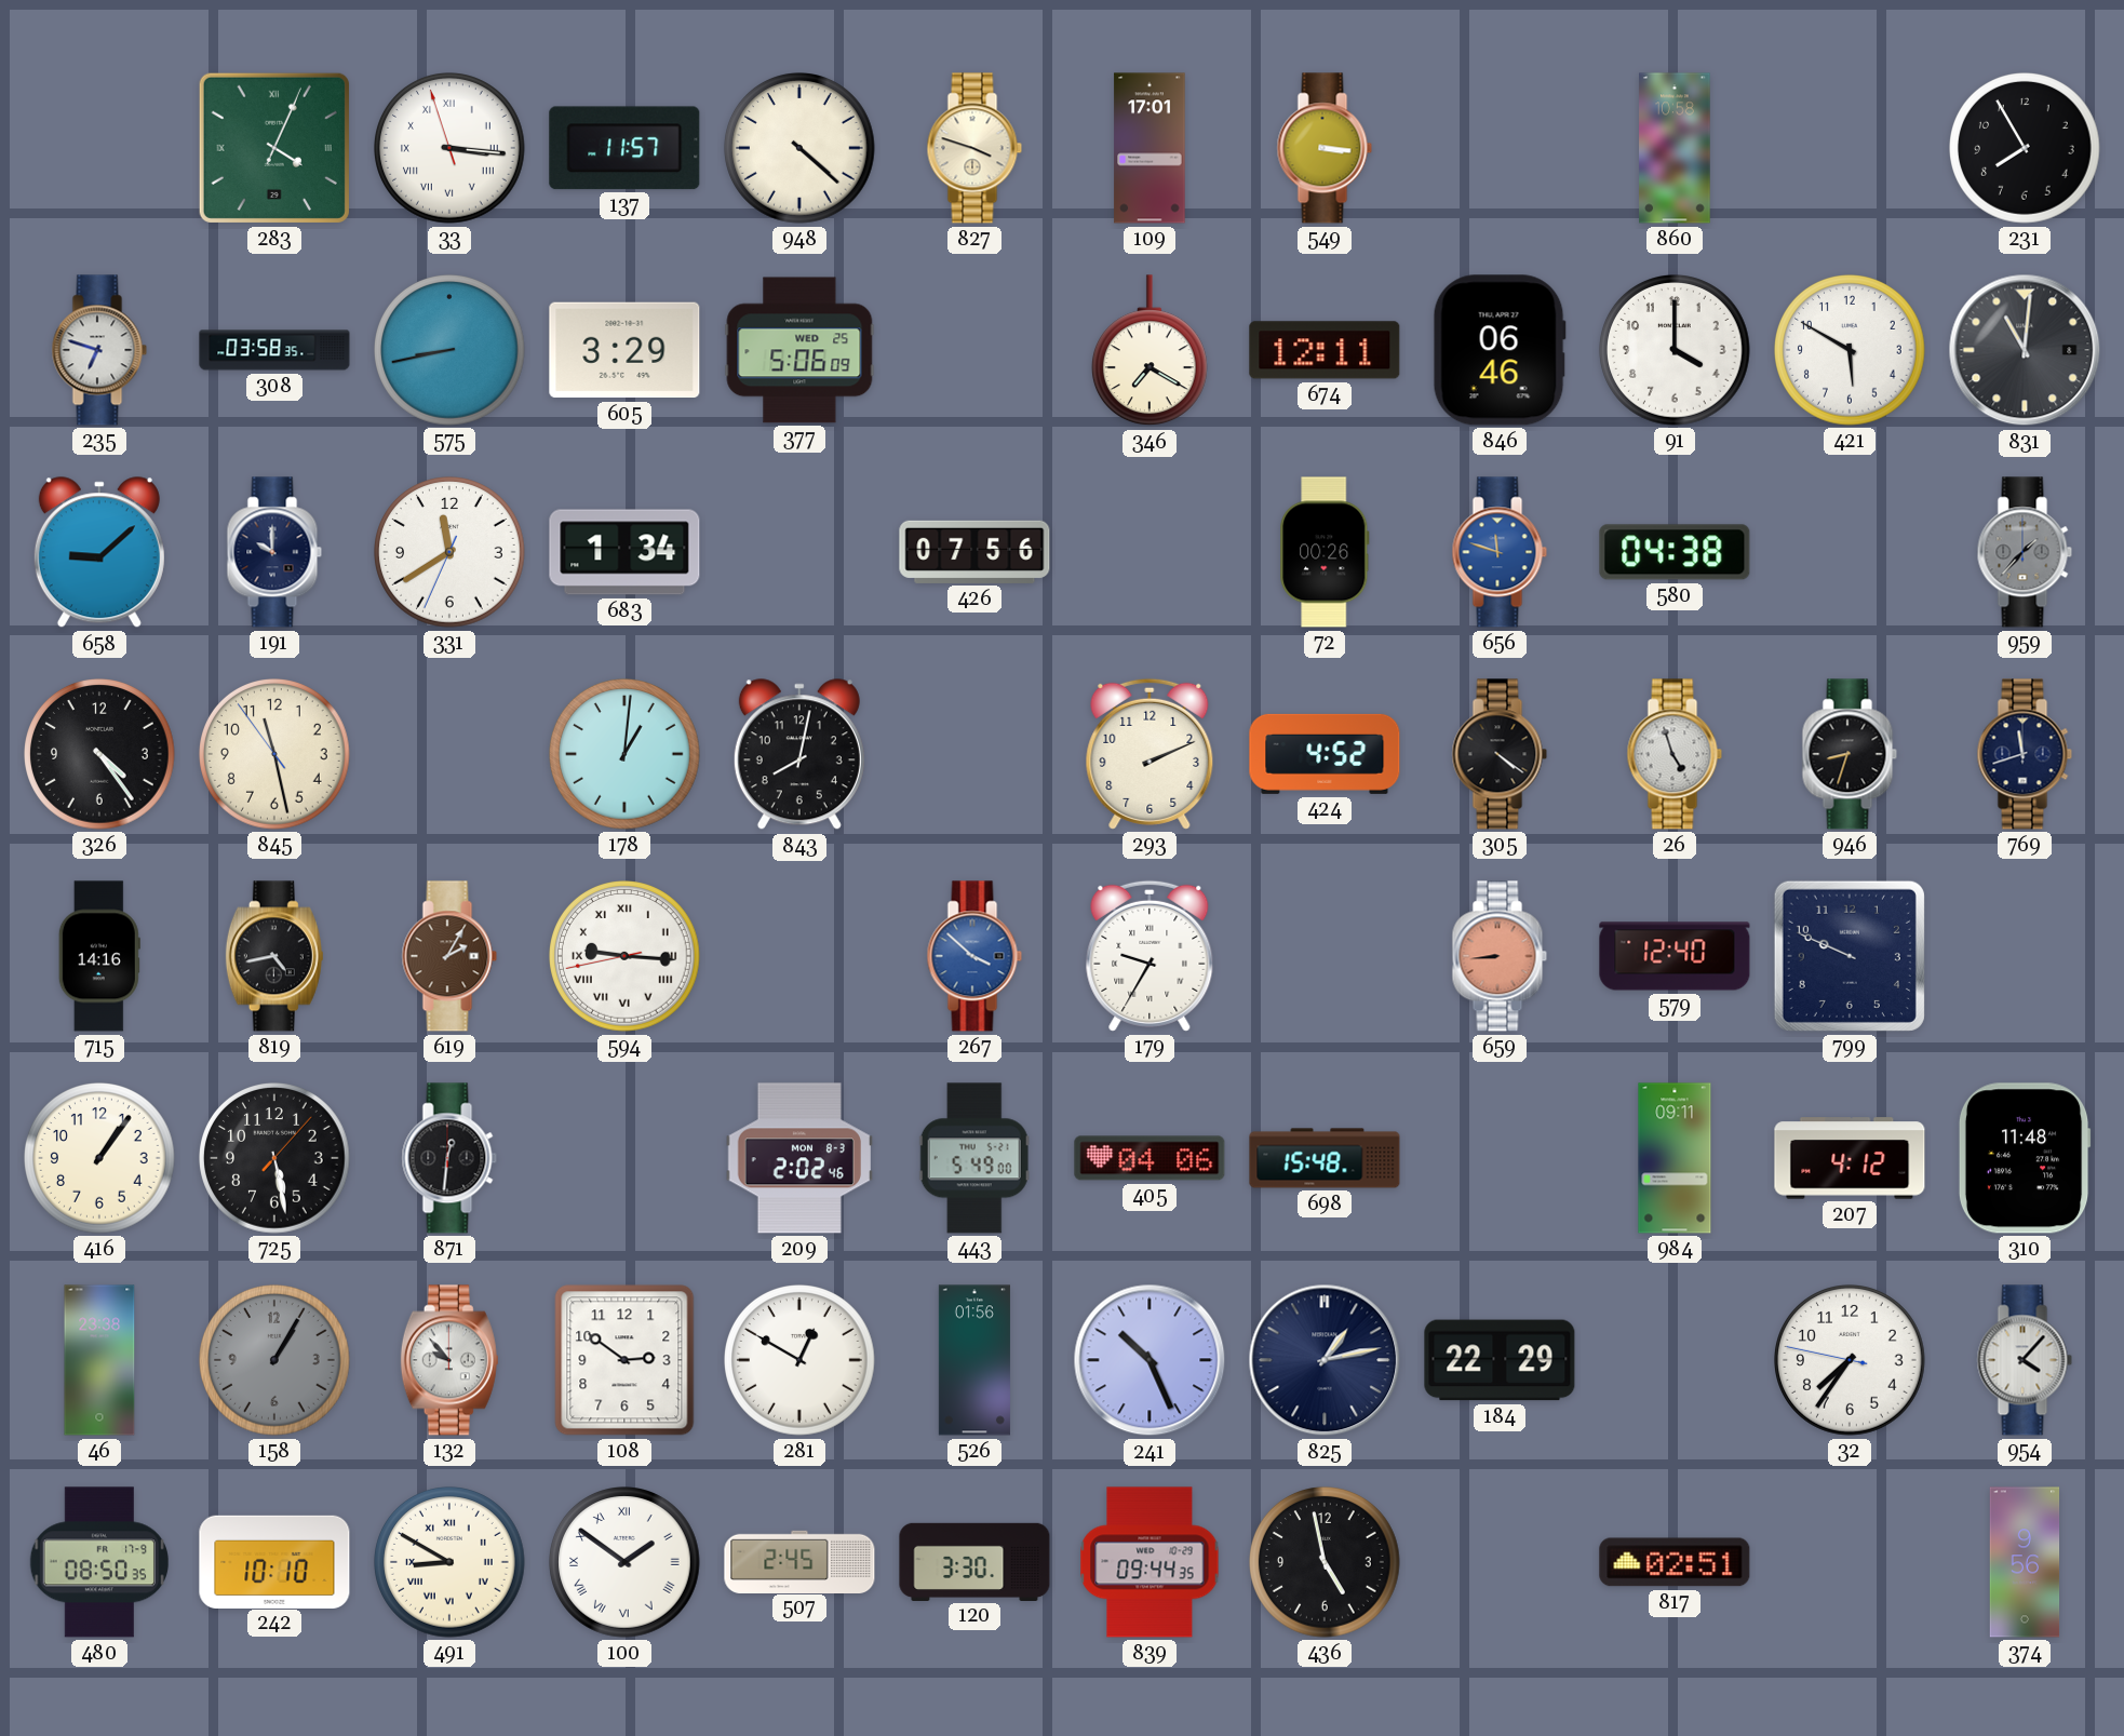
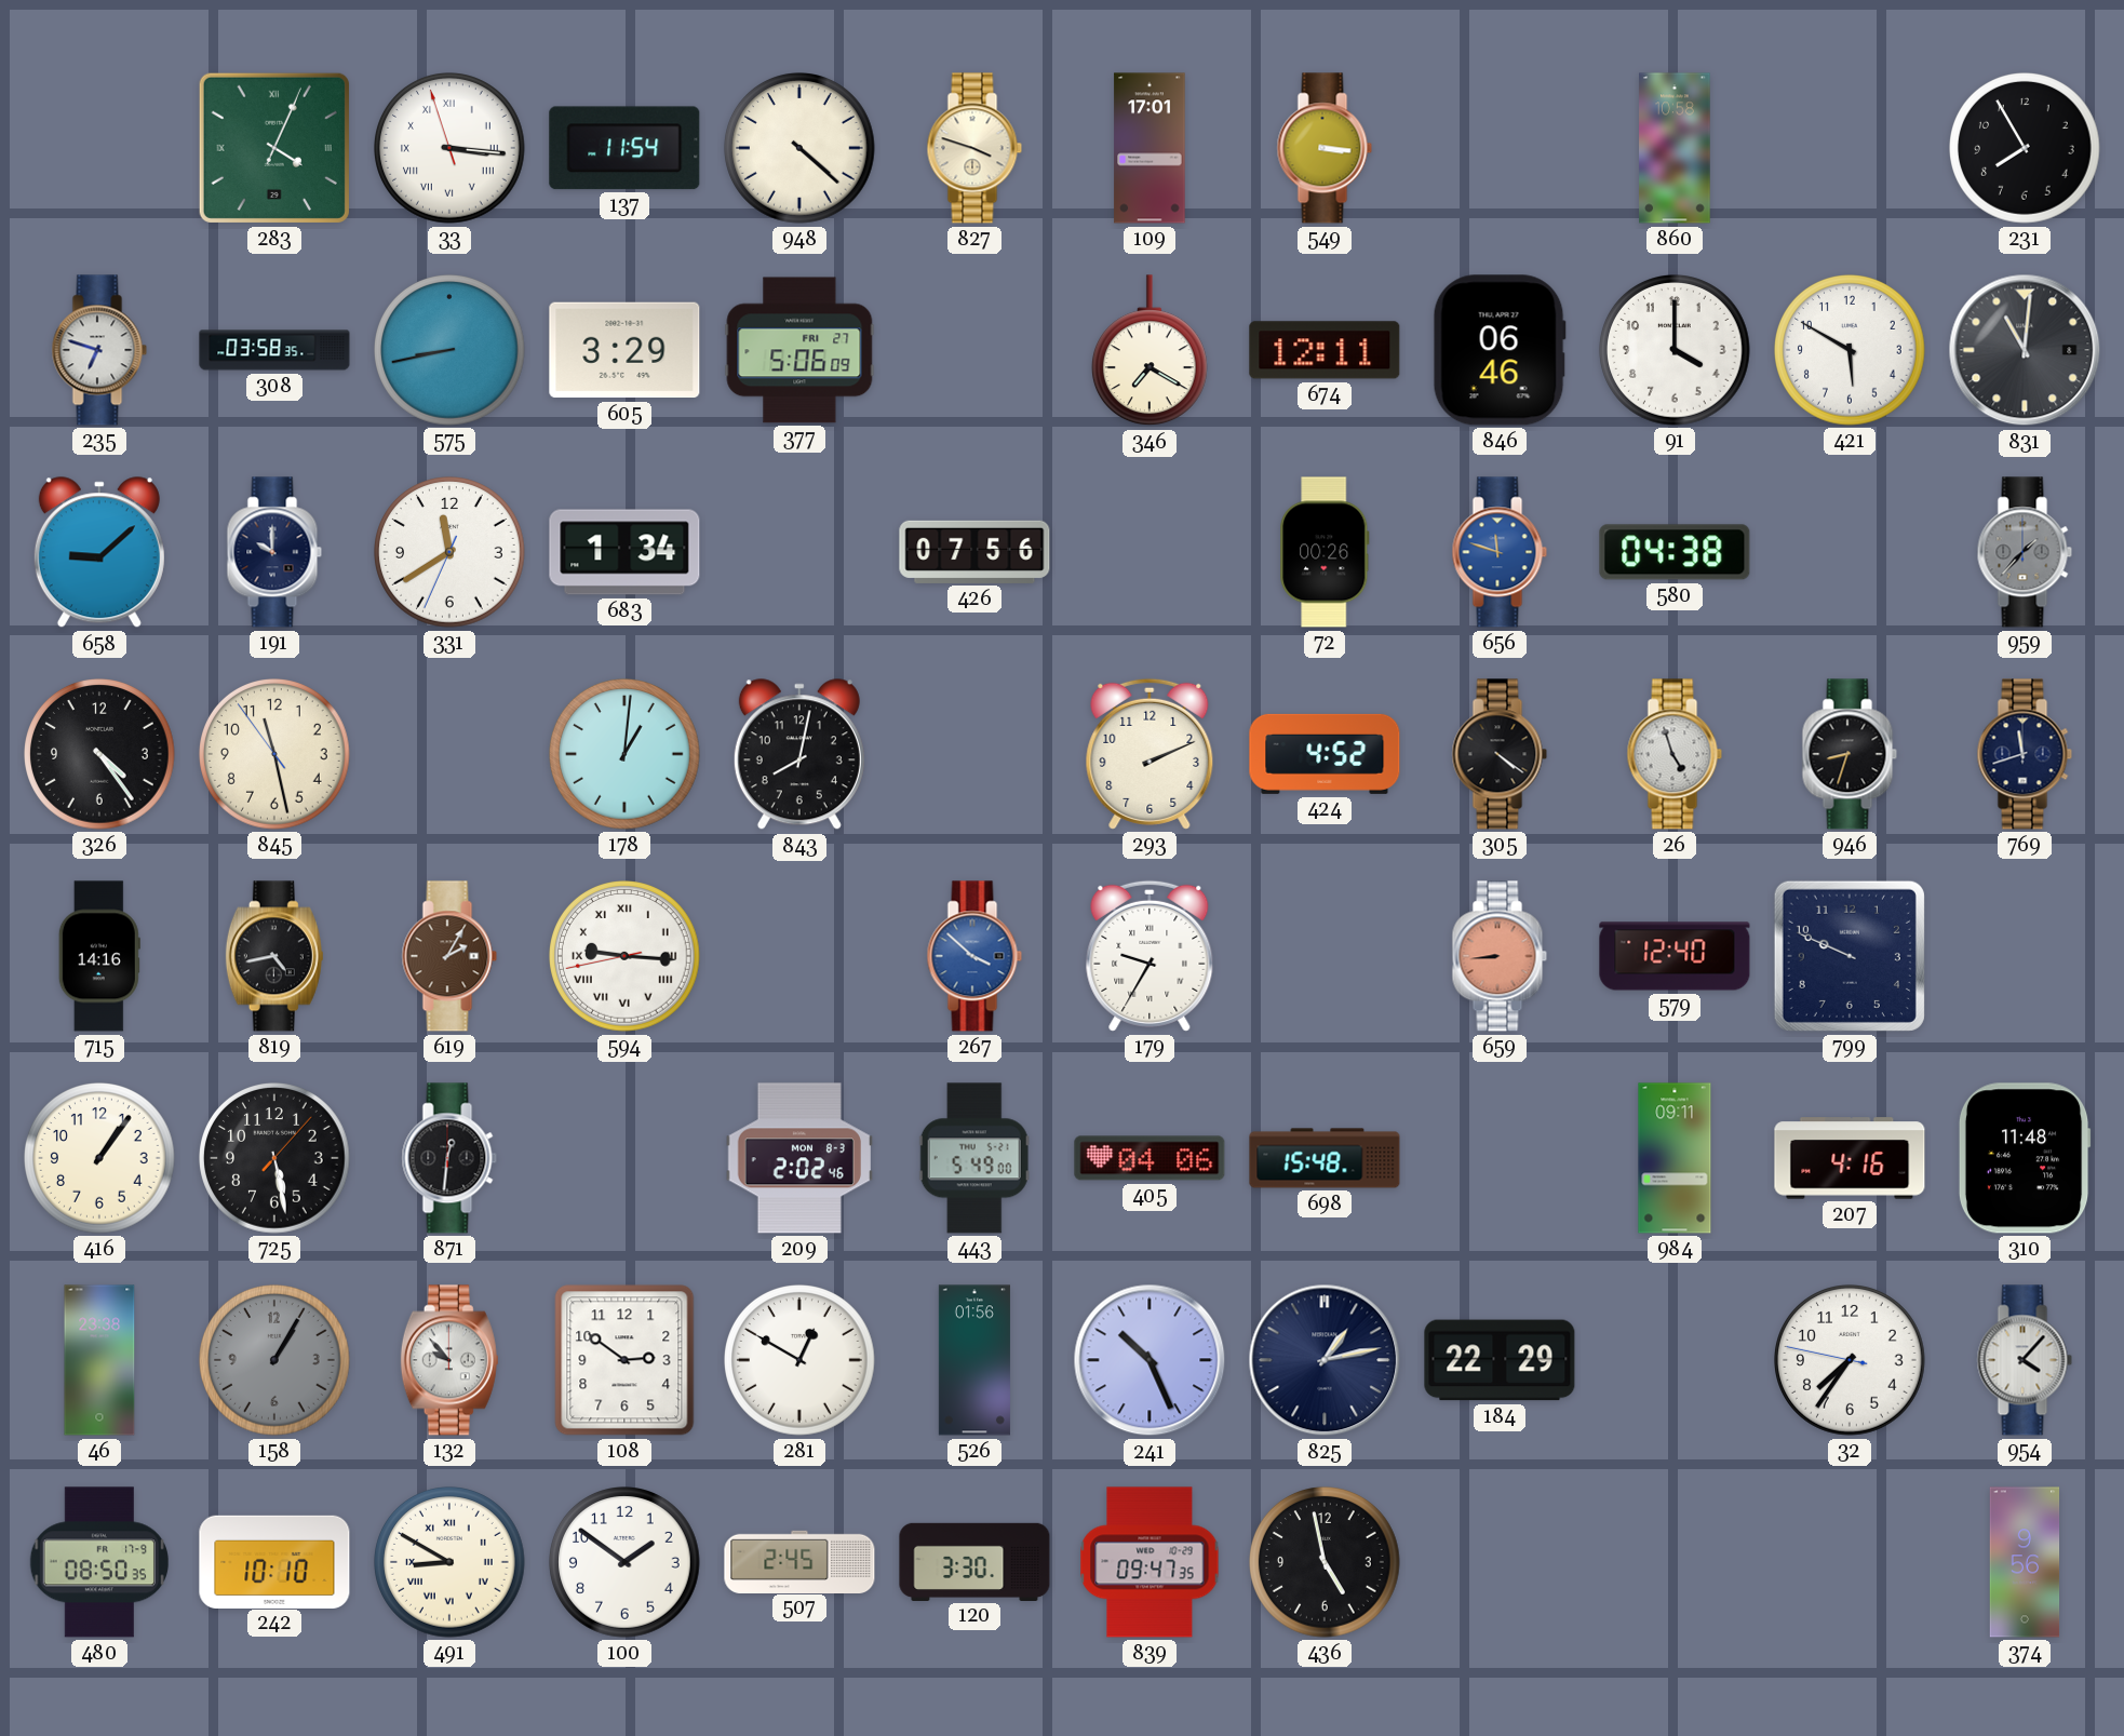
137: 11:57 -> 11:54 (624, 148)
377 date: WED 25 -> FRI 27 (799, 350)
207: 4:12 -> 4:16 (1850, 1158)
100 numerals: Roman -> Arabic (626, 1563)
839: 09:44 -> 09:47 (1150, 1562)
817: 02:51 -> none (1675, 1562)
